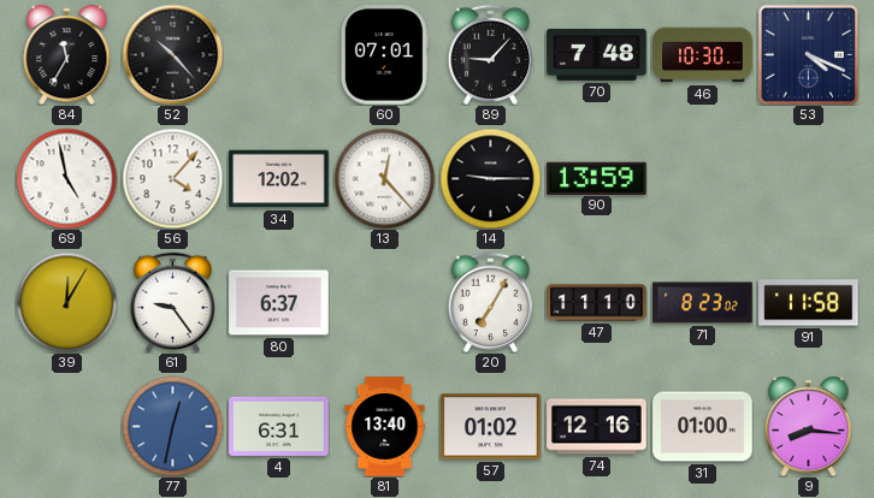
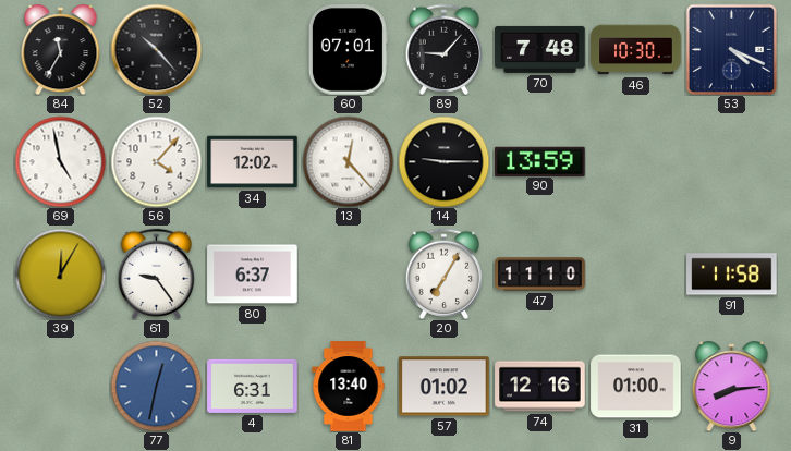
71: 8:23 -> none (703, 303)
9: 8:16 -> 8:14 (732, 387)
